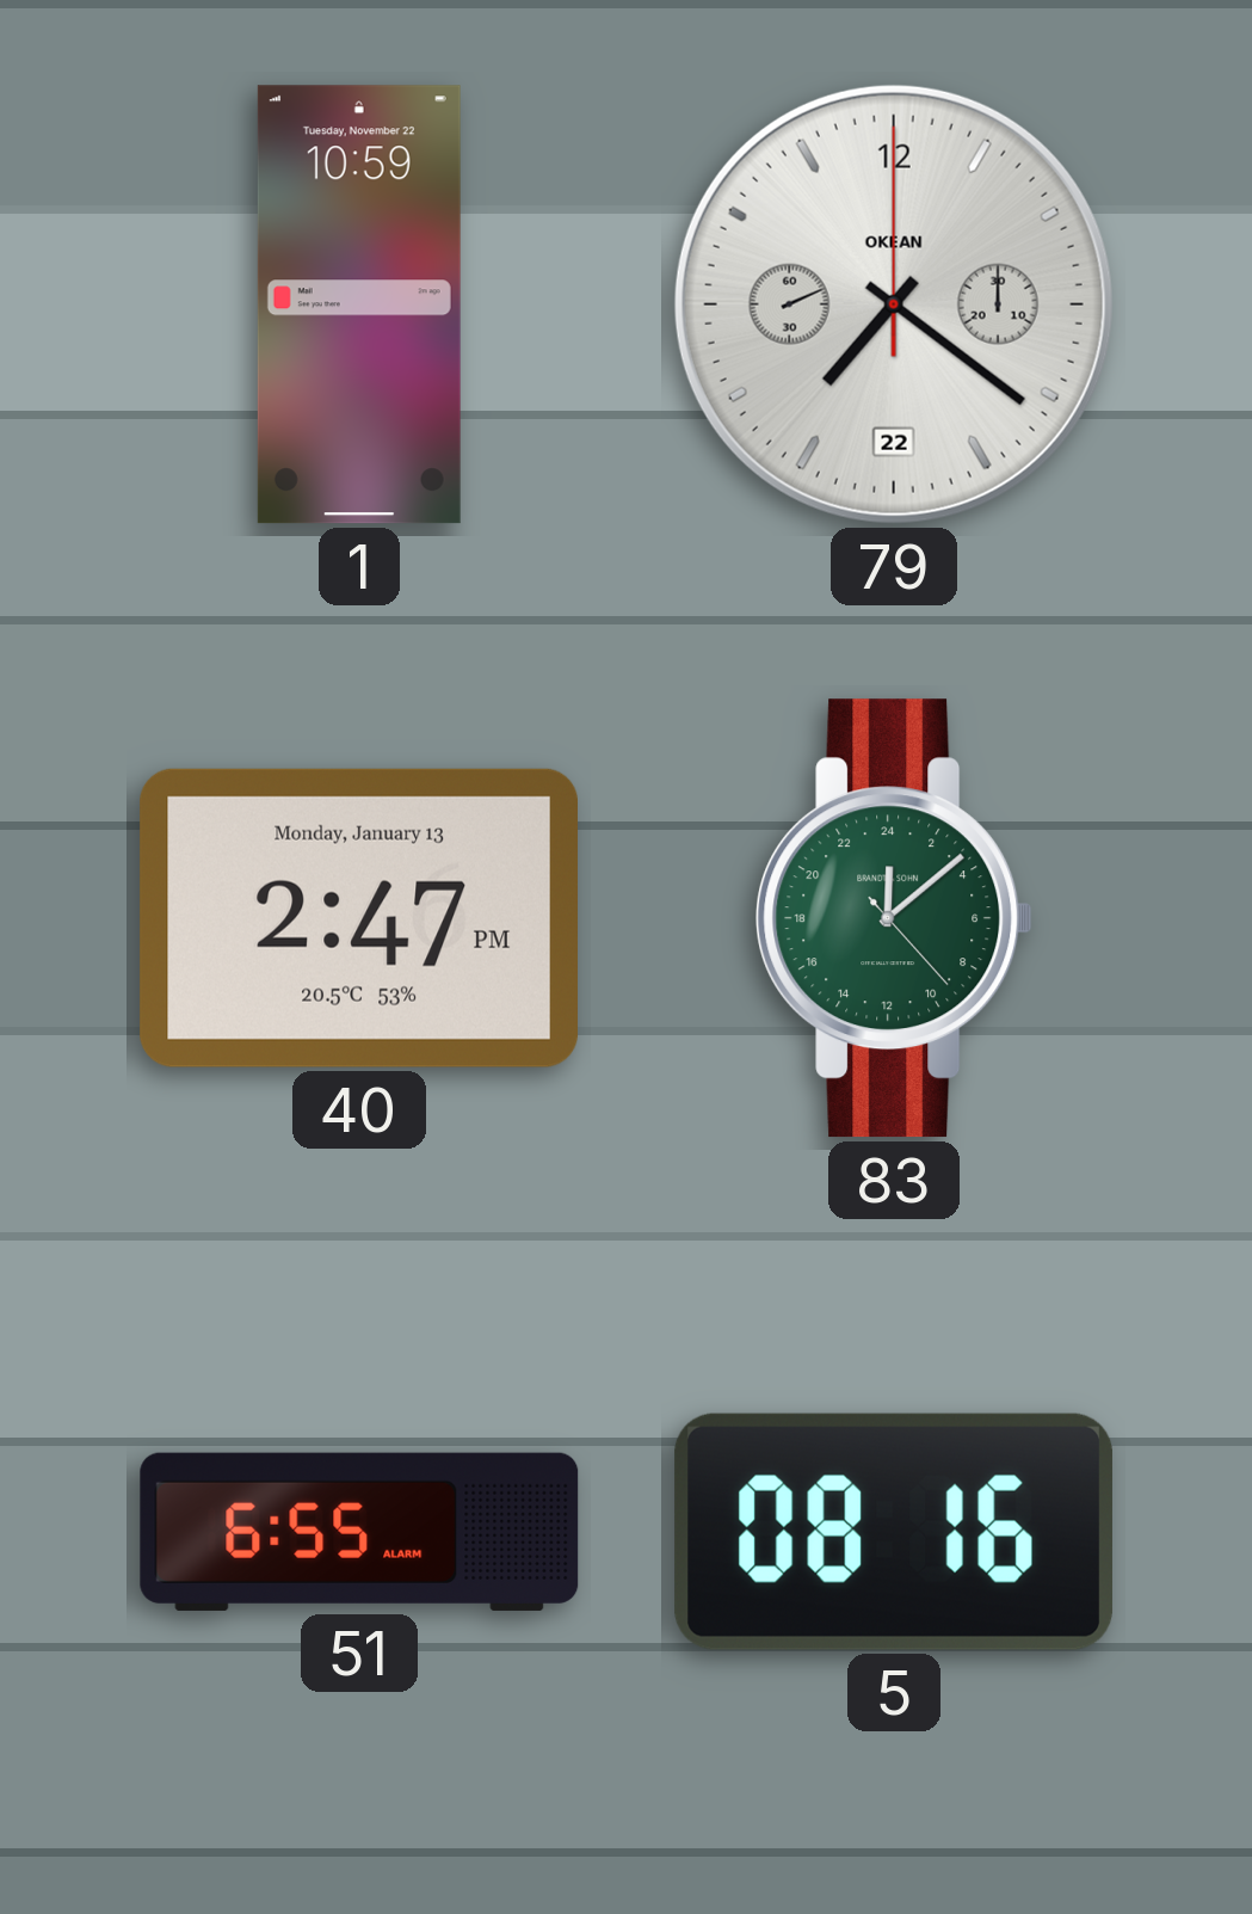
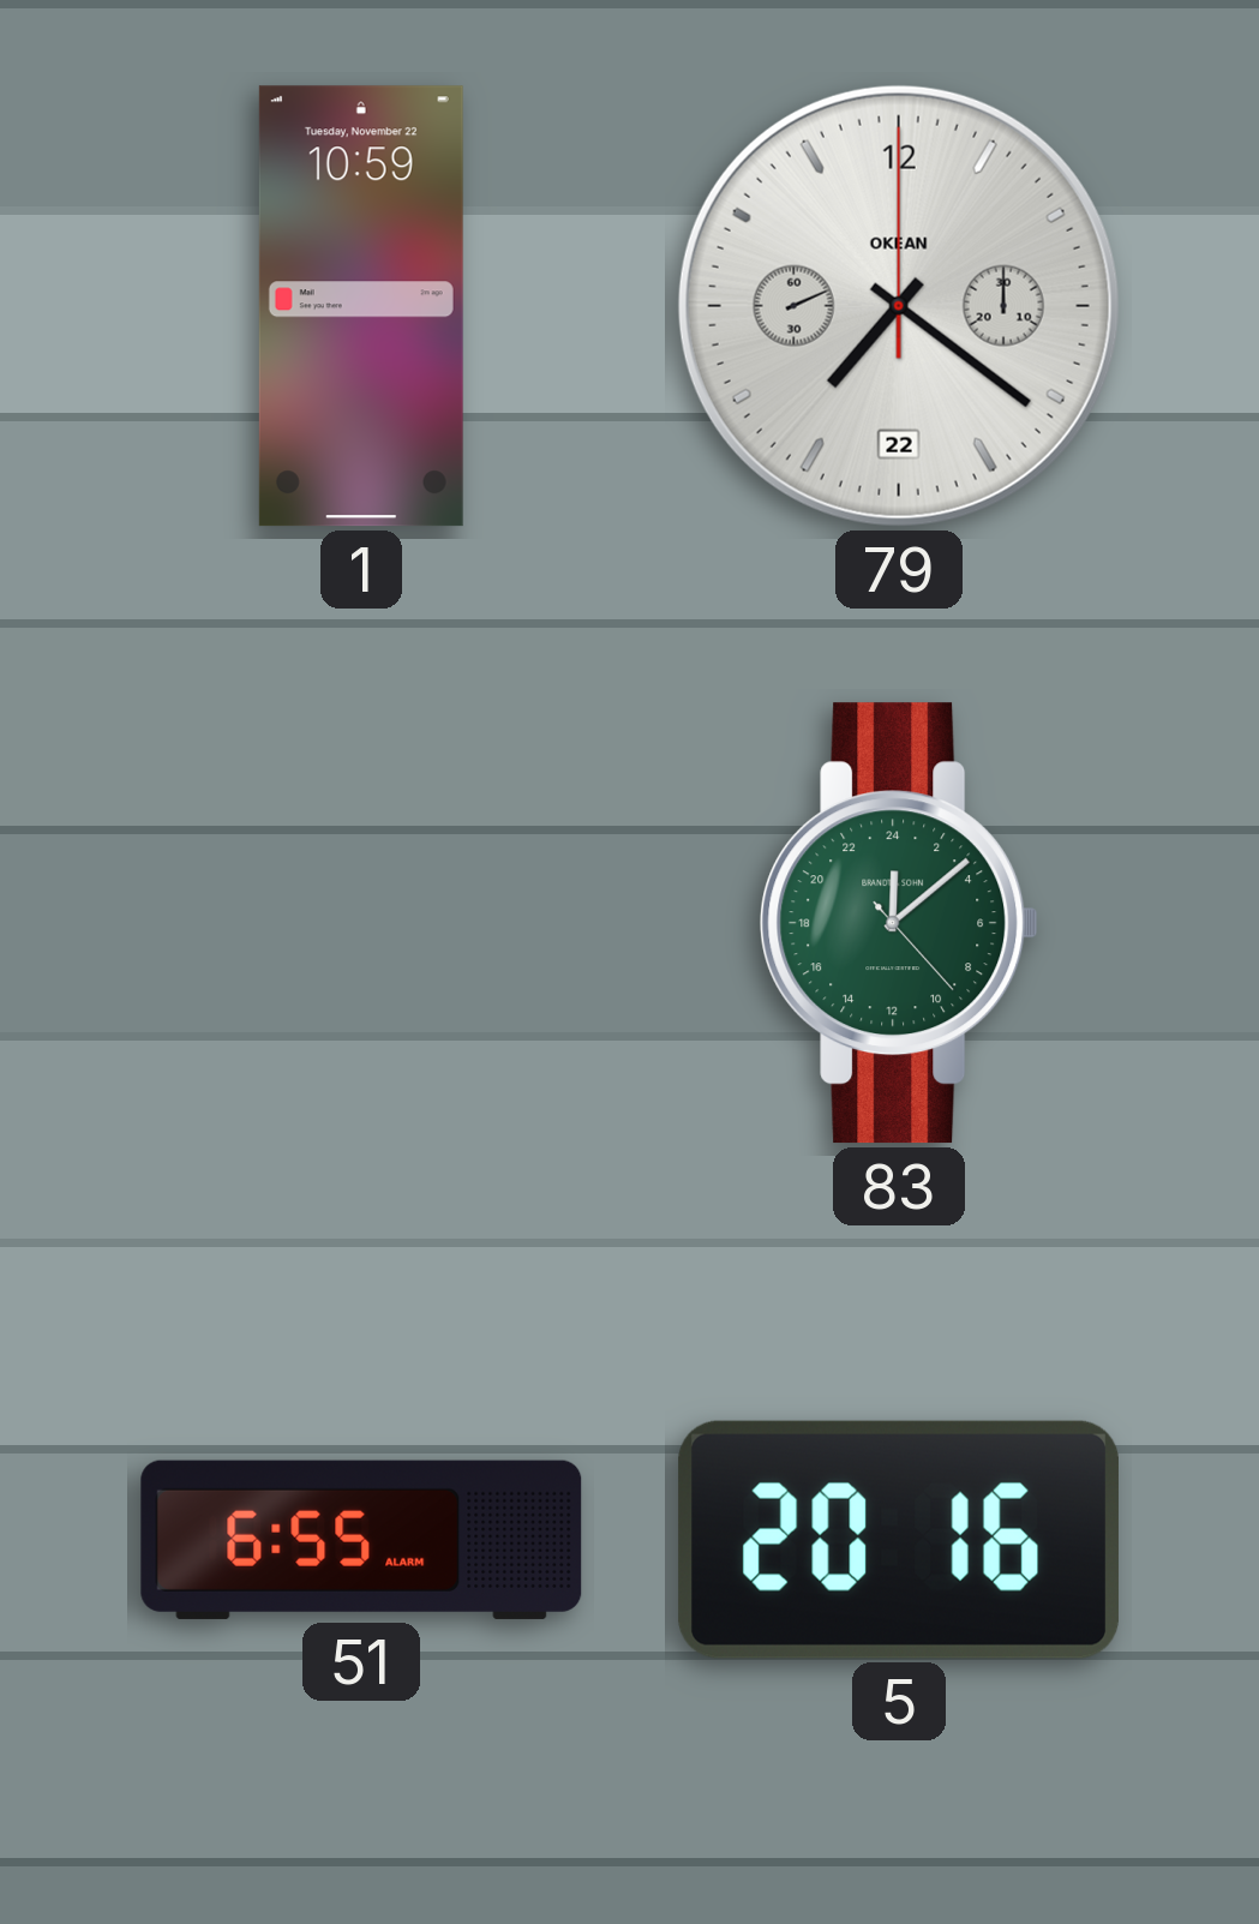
40: 2:47 -> none (358, 918)
5: 08:16 -> 20:16 (899, 1540)
